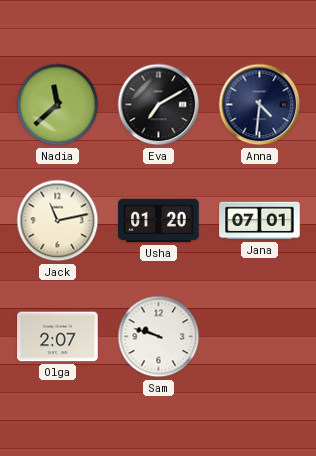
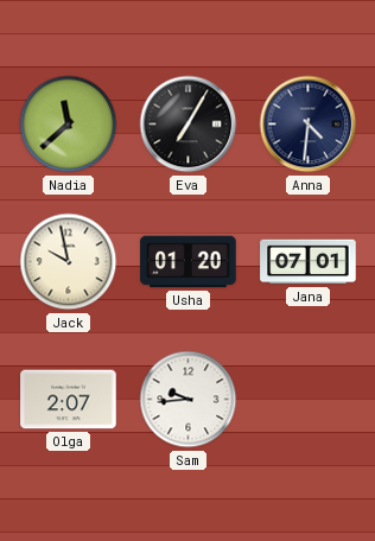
Eva: 7:10 -> 7:05 (189, 125)
Jack: 11:13 -> 9:58 (69, 262)
Sam: 9:48 -> 9:44 (189, 400)
